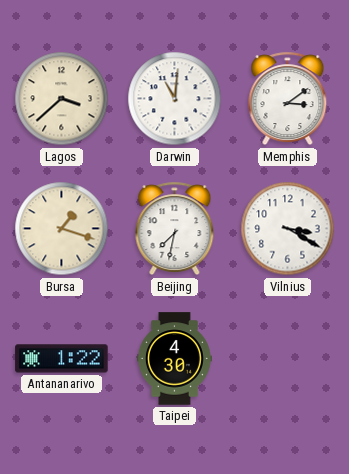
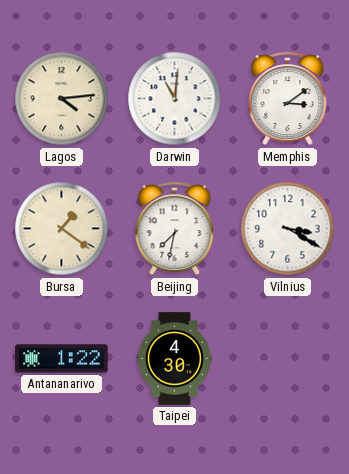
Lagos: 3:38 -> 4:14 (62, 99)
Bursa: 1:18 -> 1:21 (62, 229)
